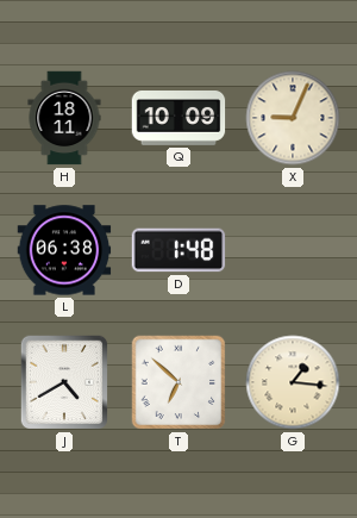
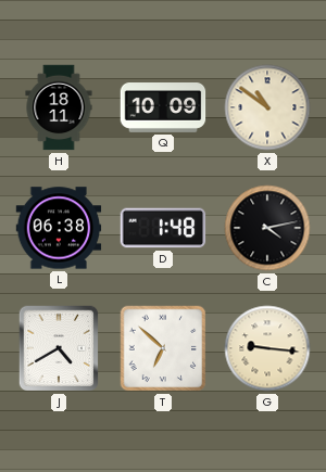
X: 9:04 -> 10:51 (267, 107)
C: none -> 4:13 (267, 228)
G: 1:16 -> 9:16 (267, 348)
